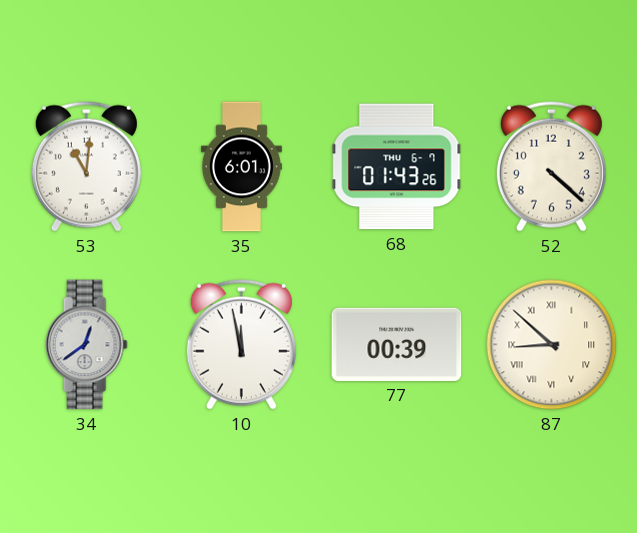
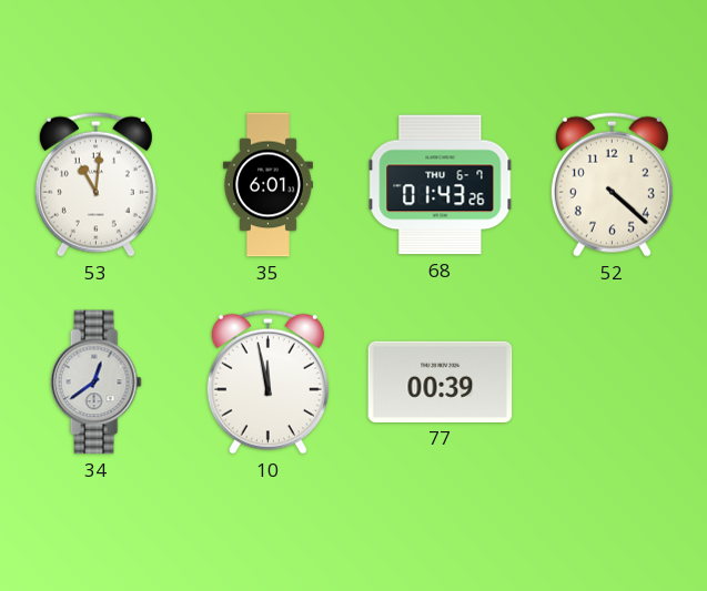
87: 8:52 -> none (552, 345)
